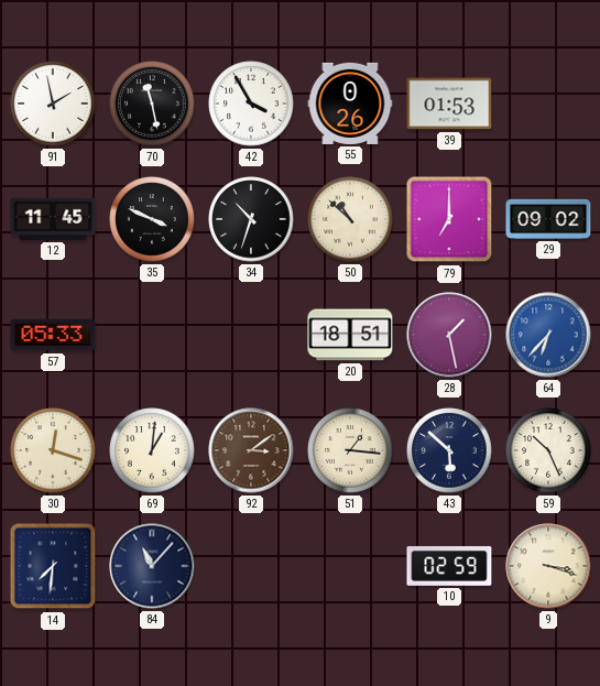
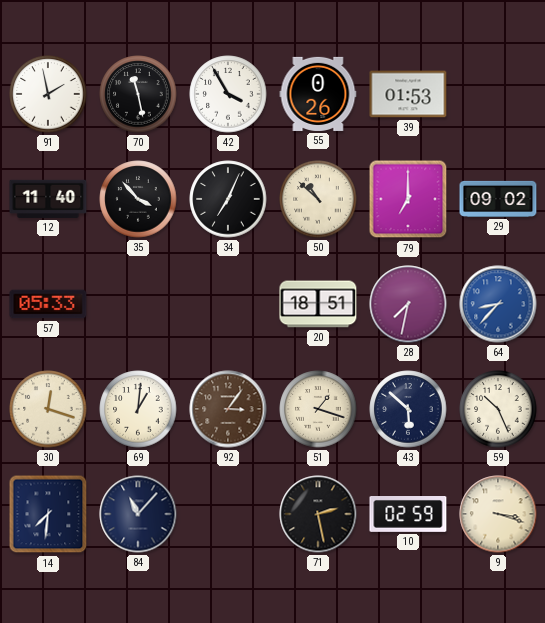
12: 11:45 -> 11:40 (48, 199)
35: 3:49 -> 3:53 (138, 199)
34: 10:33 -> 7:04 (228, 199)
28: 1:28 -> 7:32 (408, 304)
64: 6:37 -> 8:37 (498, 304)
92: 3:09 -> 3:06 (228, 409)
51: 1:16 -> 1:18 (318, 409)
71: none -> 2:28 (318, 514)
